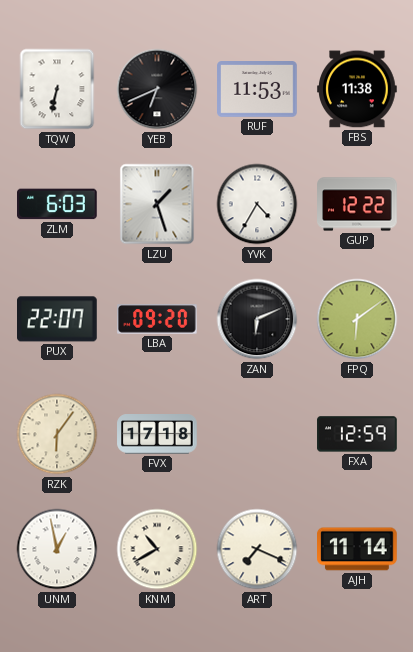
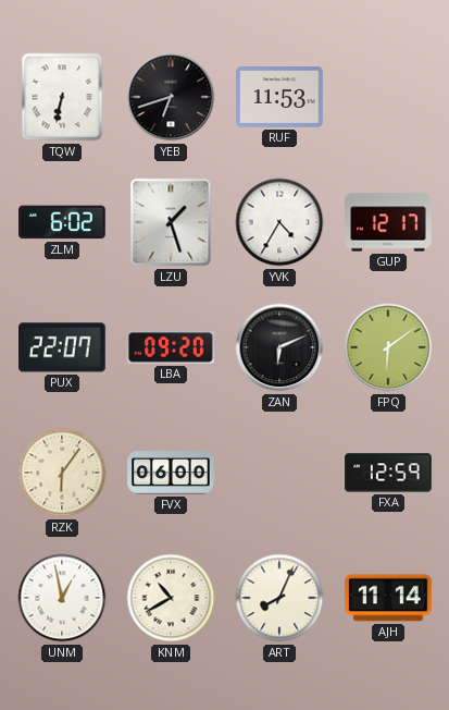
YEB: 6:41 -> 6:42 (171, 97)
FBS: 11:38 -> none (357, 89)
ZLM: 6:03 -> 6:02 (63, 222)
GUP: 12:22 -> 12:17 (388, 222)
FVX: 17:18 -> 06:00 (171, 473)
ART: 7:19 -> 8:04 (279, 598)
